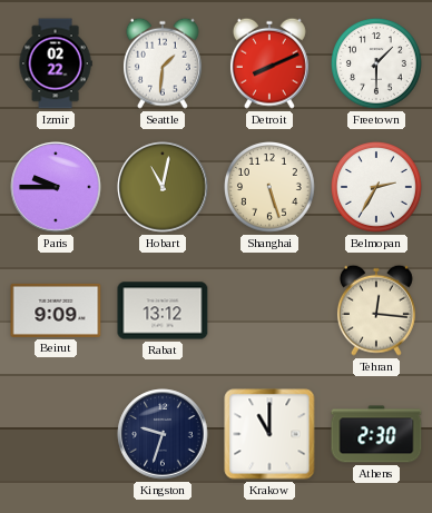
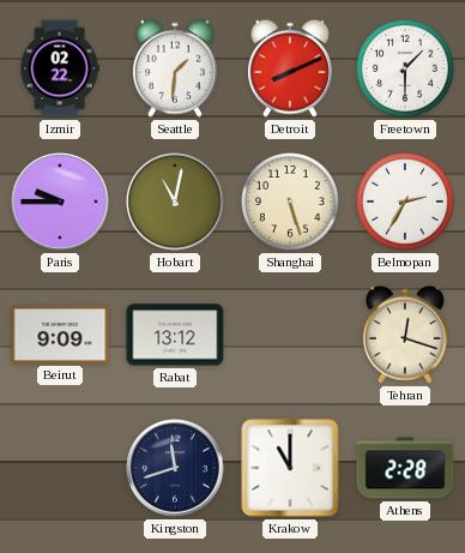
Tehran: 12:16 -> 12:18 (405, 335)
Kingston: 9:33 -> 11:42 (175, 468)
Athens: 2:30 -> 2:28 (405, 468)
